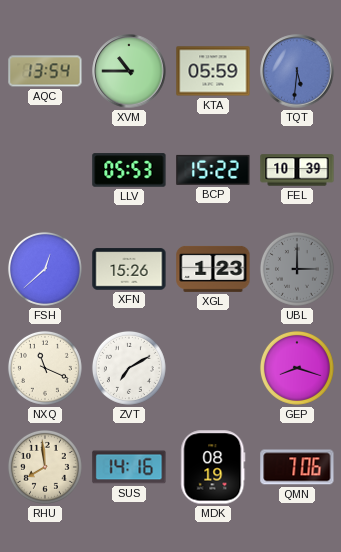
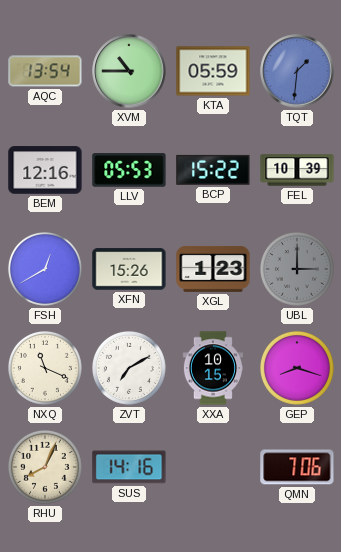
TQT: 5:31 -> 1:31 (297, 71)
BEM: none -> 12:16 (45, 170)
FSH: 12:38 -> 12:40 (45, 269)
XXA: none -> 10:15 (212, 368)
RHU: 7:59 -> 8:04 (45, 467)
MDK: 08:19 -> none (213, 467)
